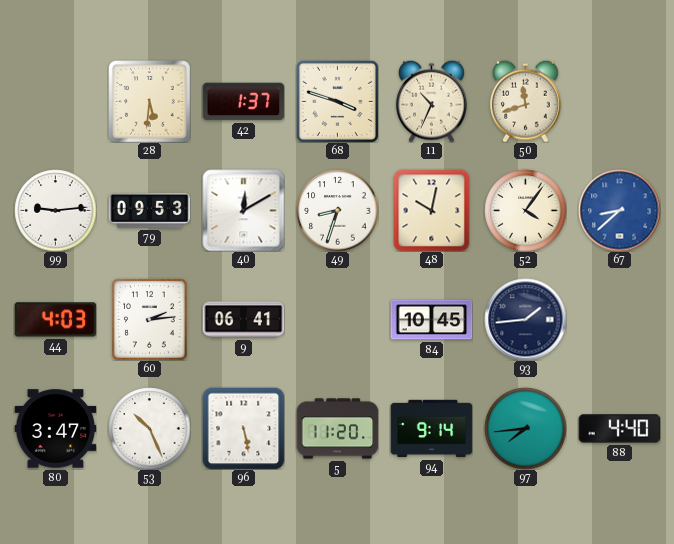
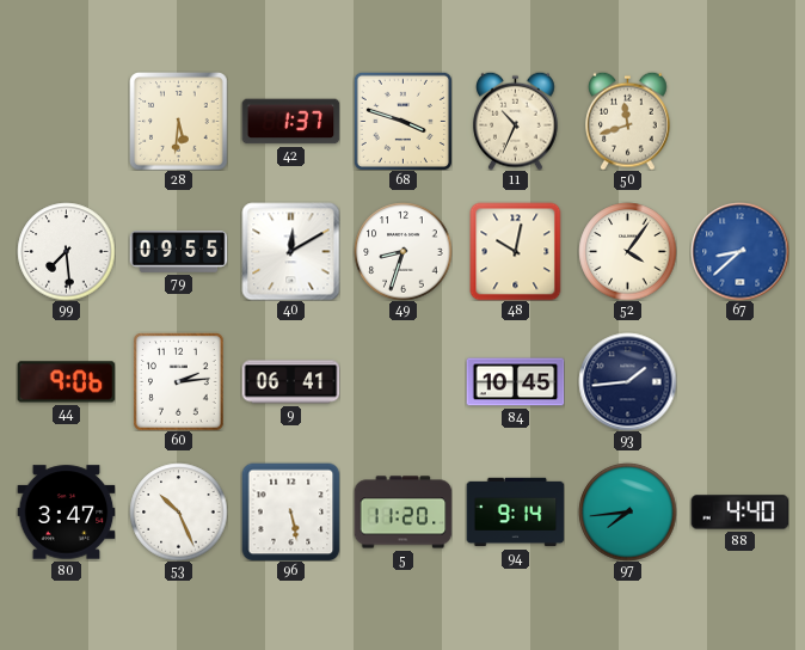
99: 9:14 -> 7:29 (66, 251)
79: 09:53 -> 09:55 (178, 252)
44: 4:03 -> 9:06 (66, 382)
